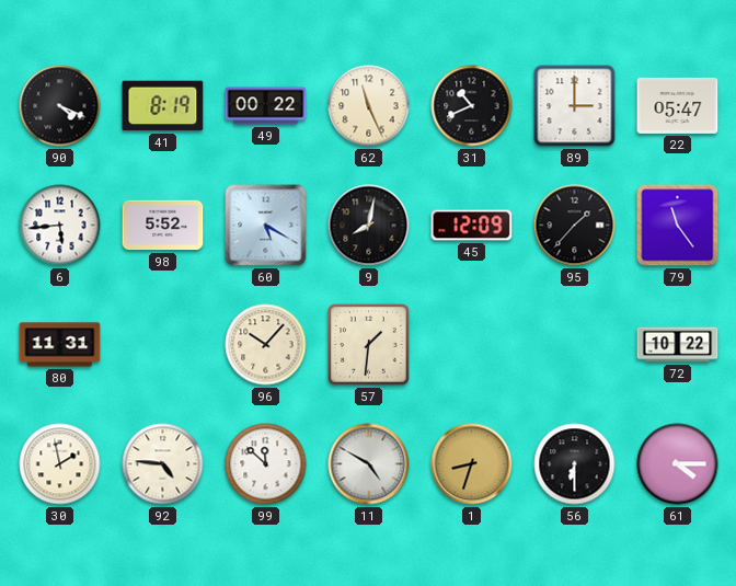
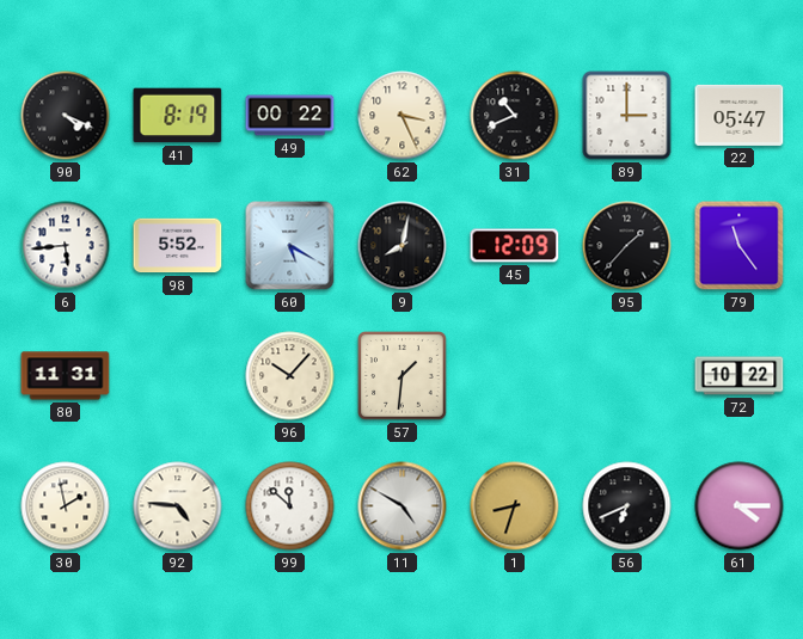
62: 11:26 -> 3:26 (403, 116)
56: 6:30 -> 6:41 (627, 506)
